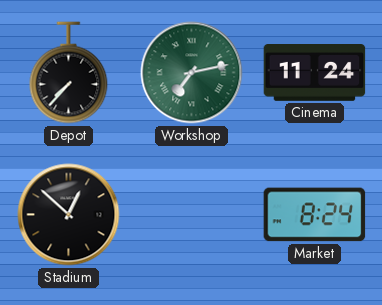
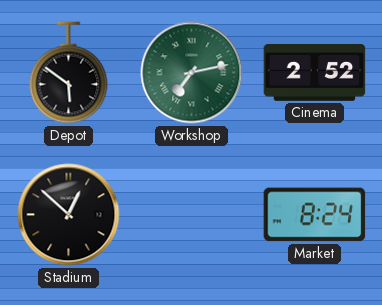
Depot: 7:37 -> 5:51 (69, 73)
Cinema: 11:24 -> 2:52 (315, 73)
